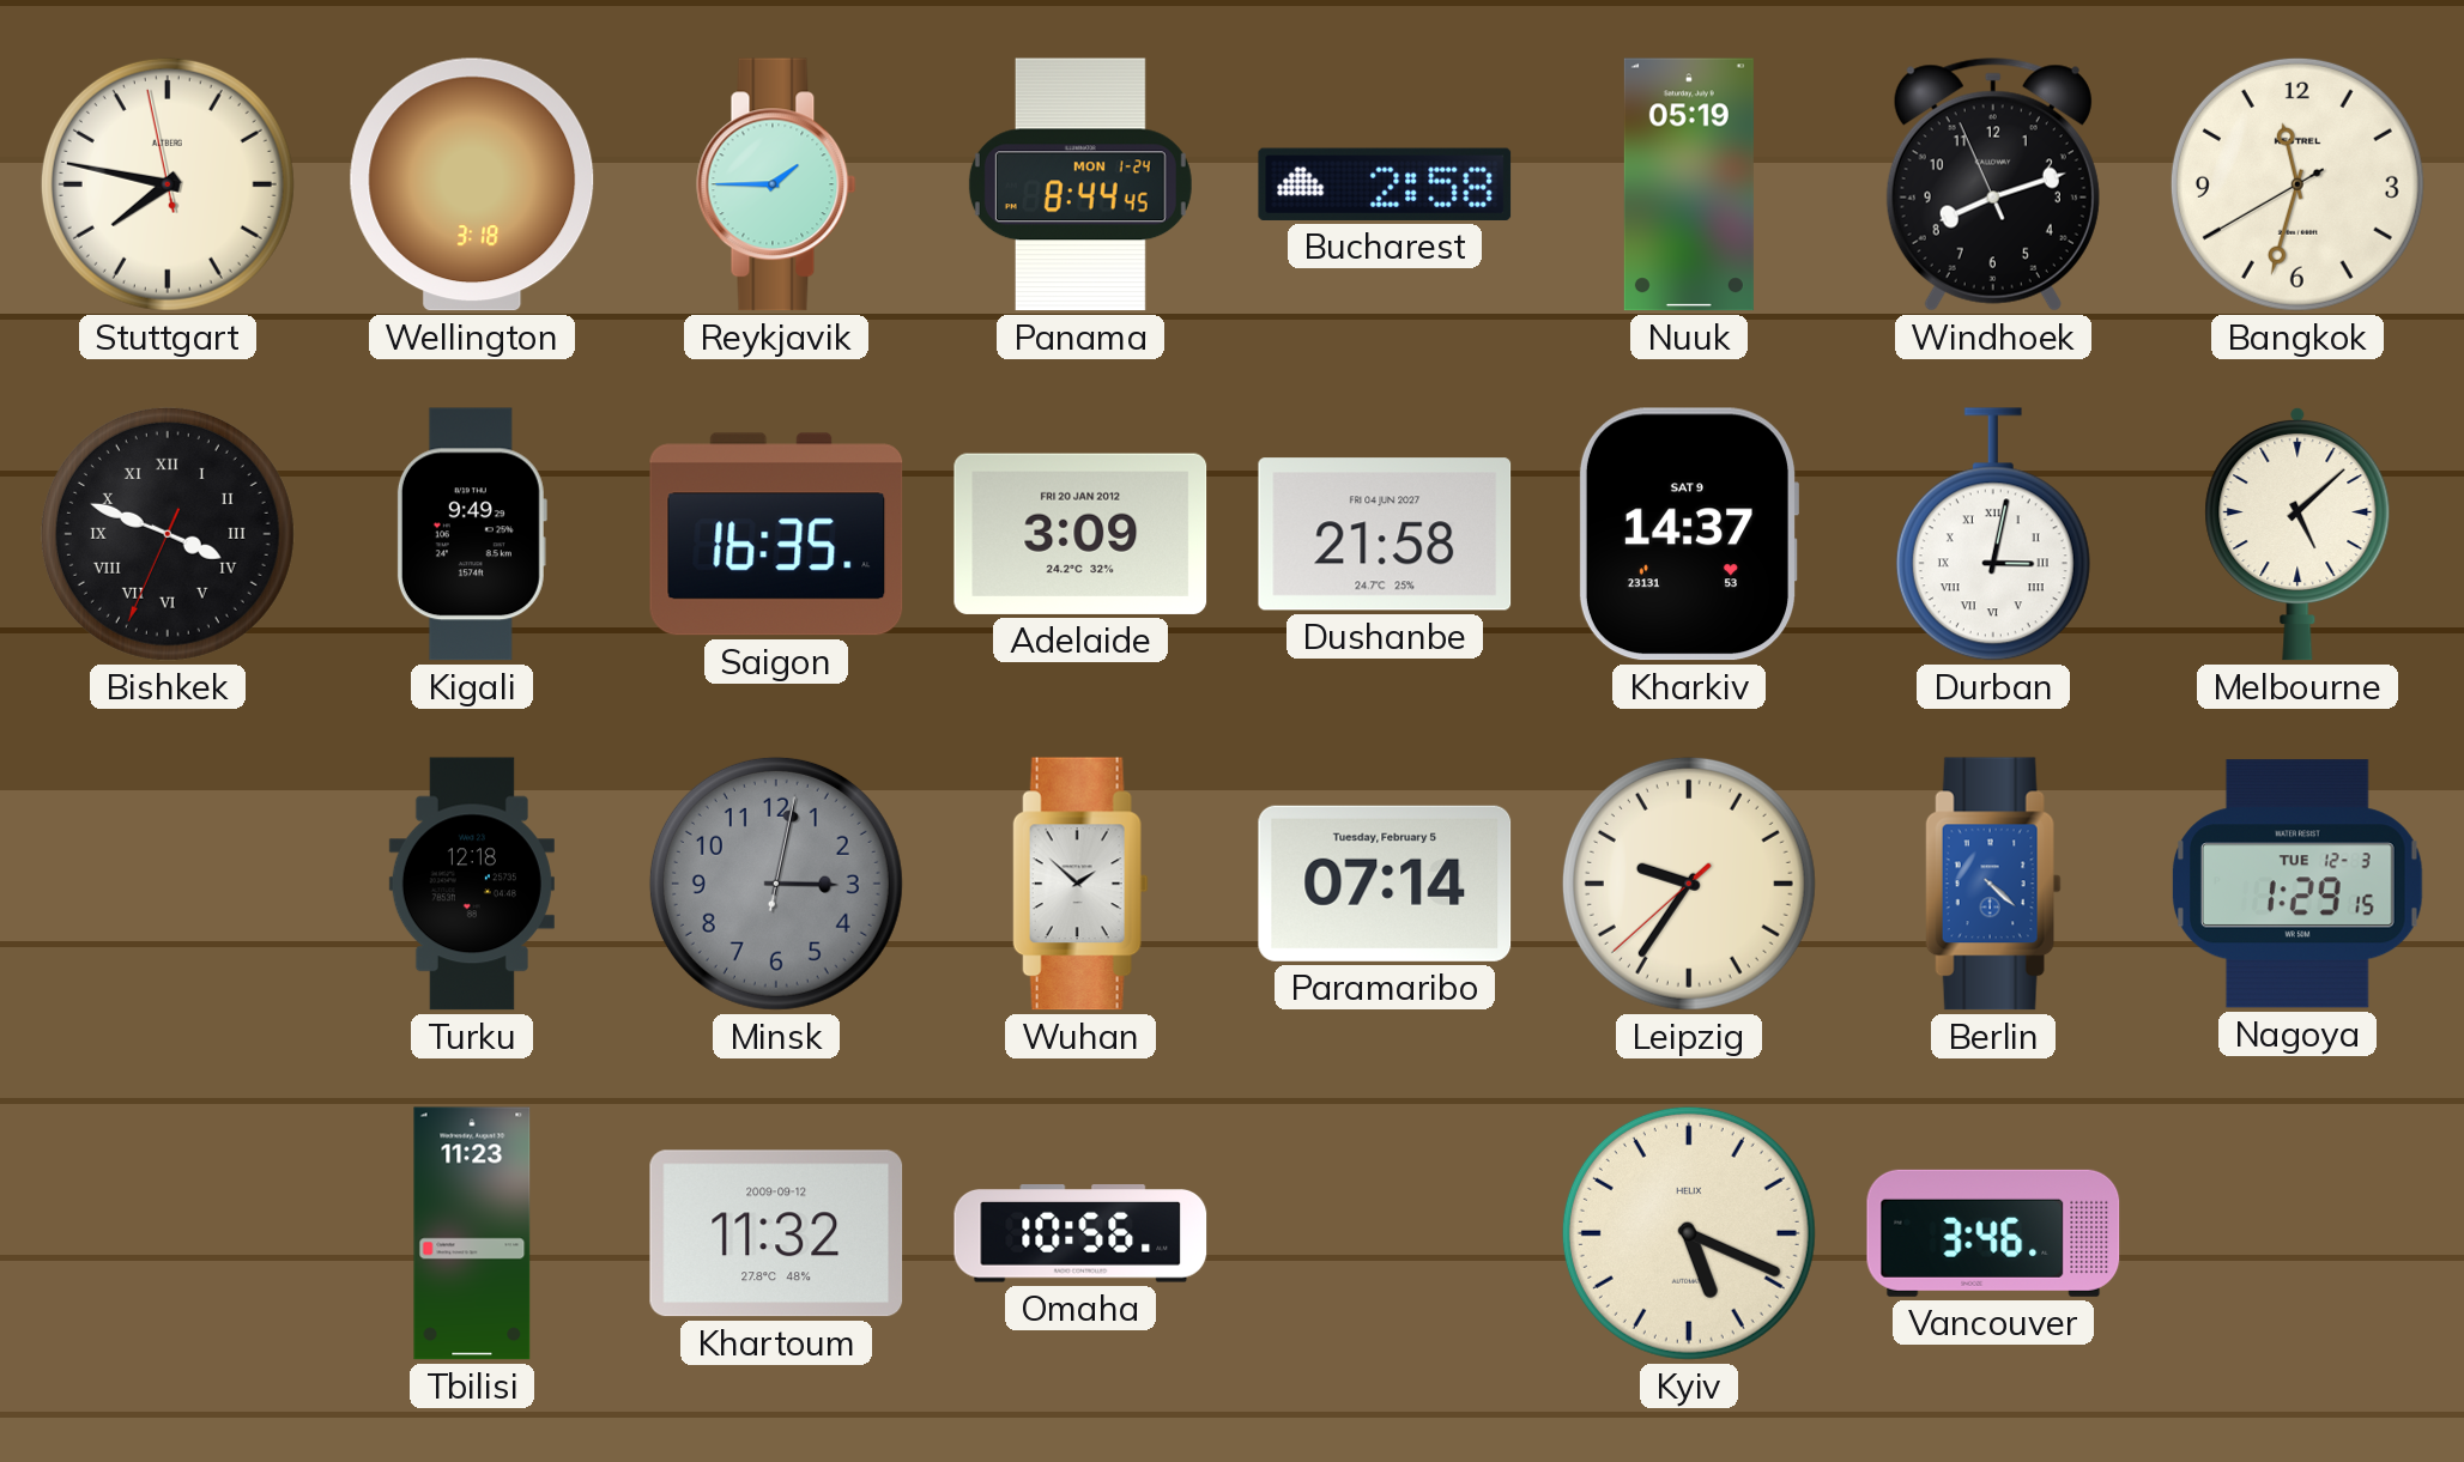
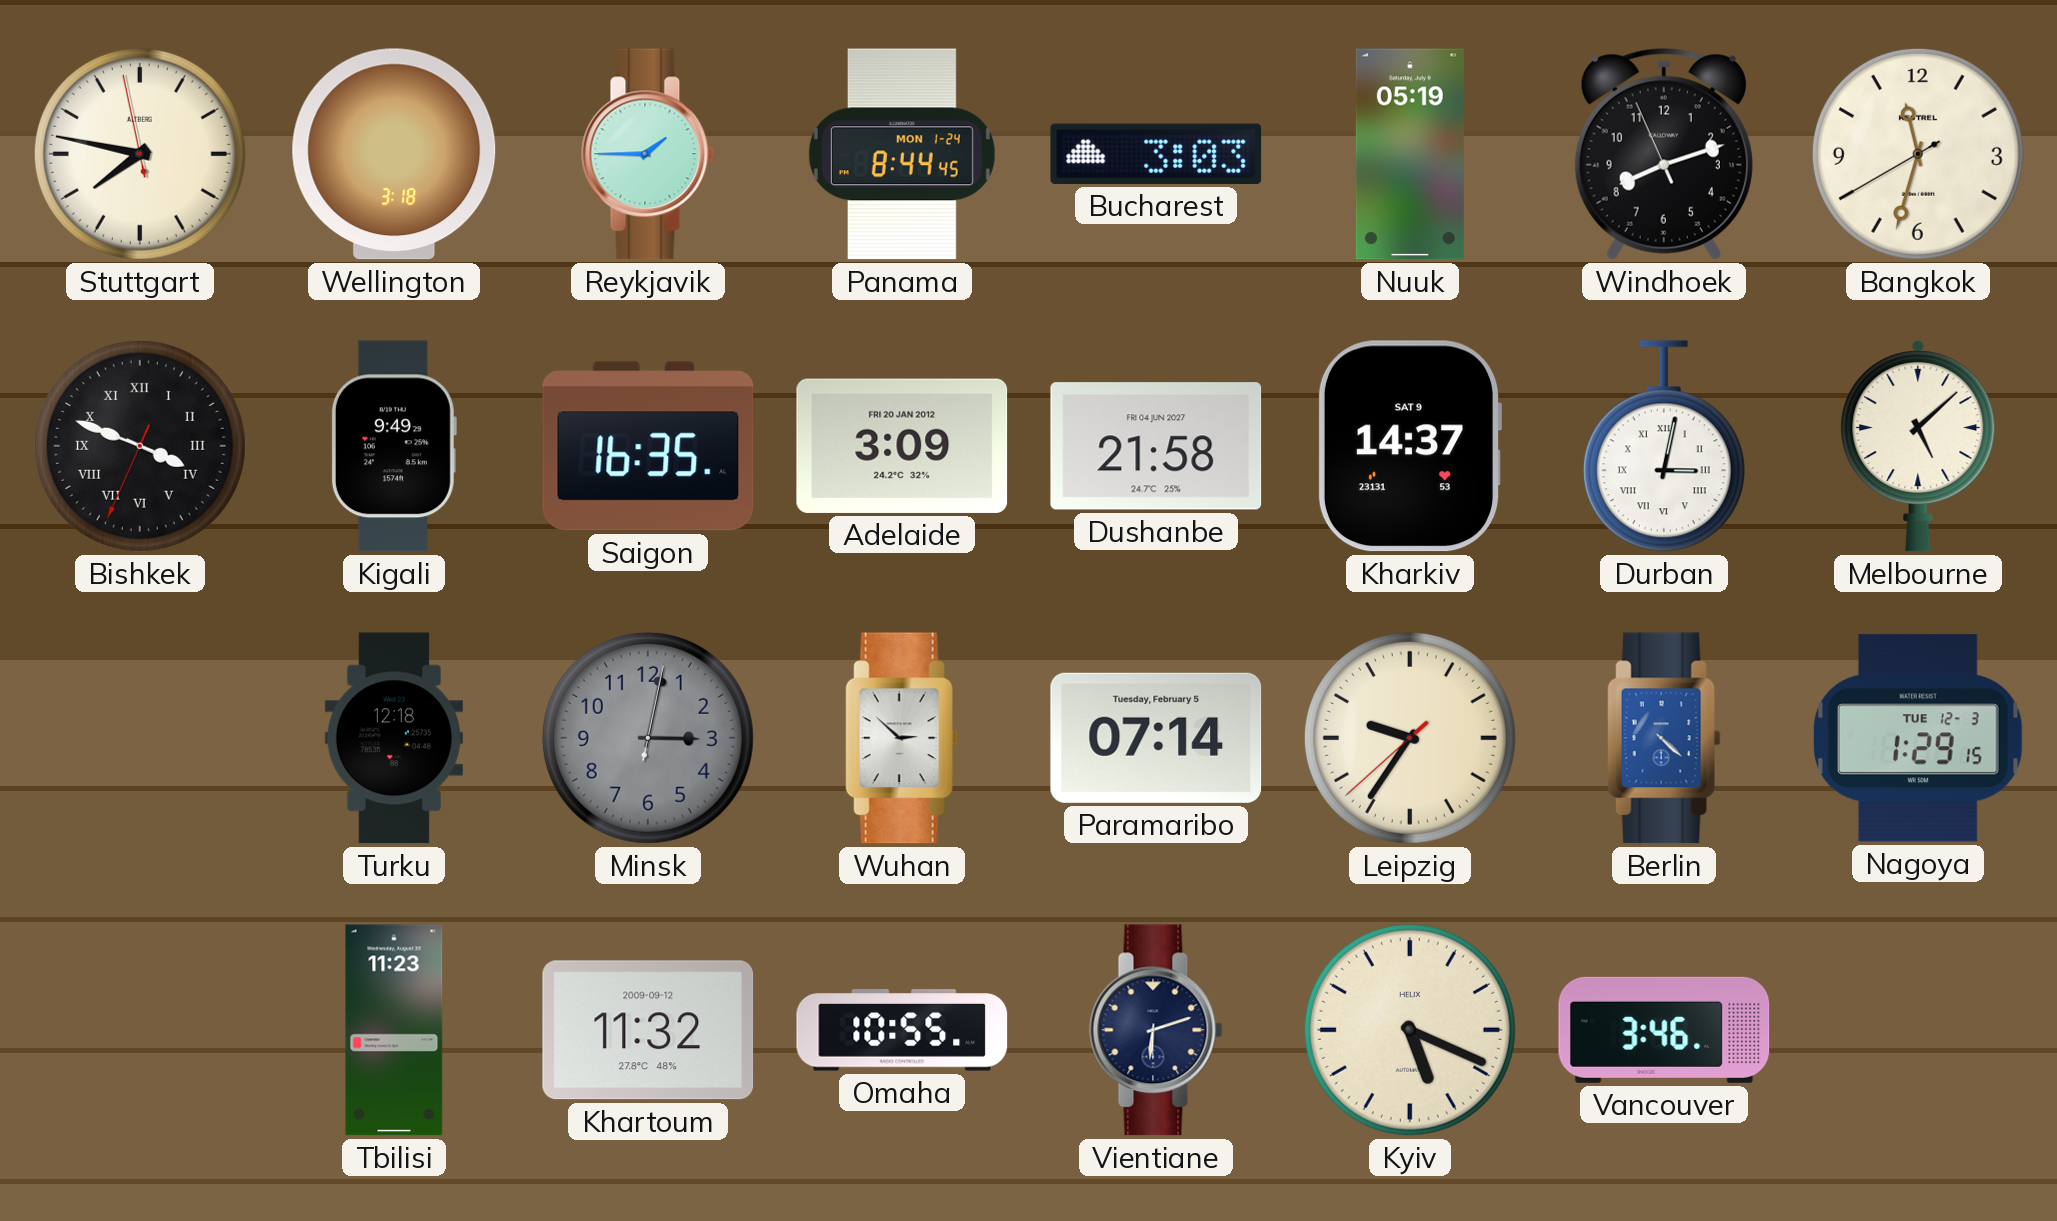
Bucharest: 2:58 -> 3:03 (1156, 154)
Wuhan: 1:52 -> 2:52 (902, 738)
Omaha: 10:56 -> 10:55 (902, 1031)
Vientiane: none -> 6:12 (1156, 1030)
